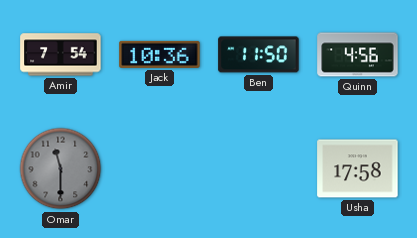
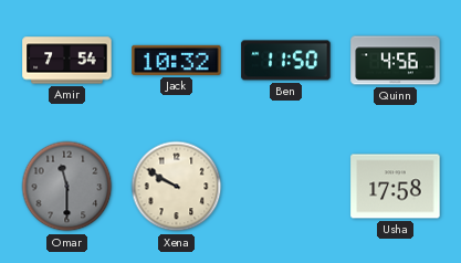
Jack: 10:36 -> 10:32 (177, 60)
Xena: none -> 9:50 (177, 187)
